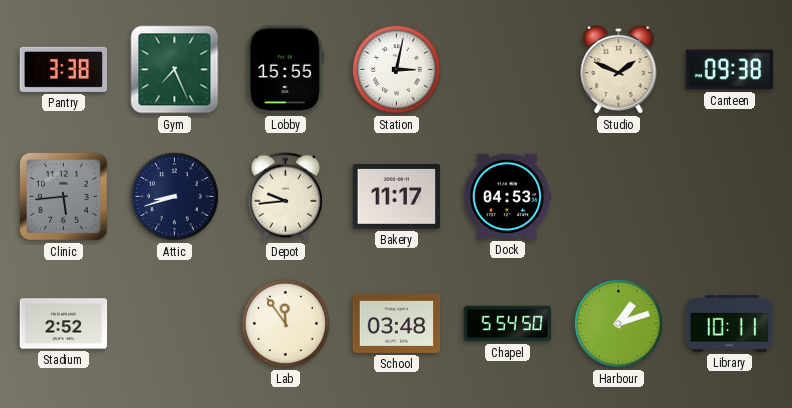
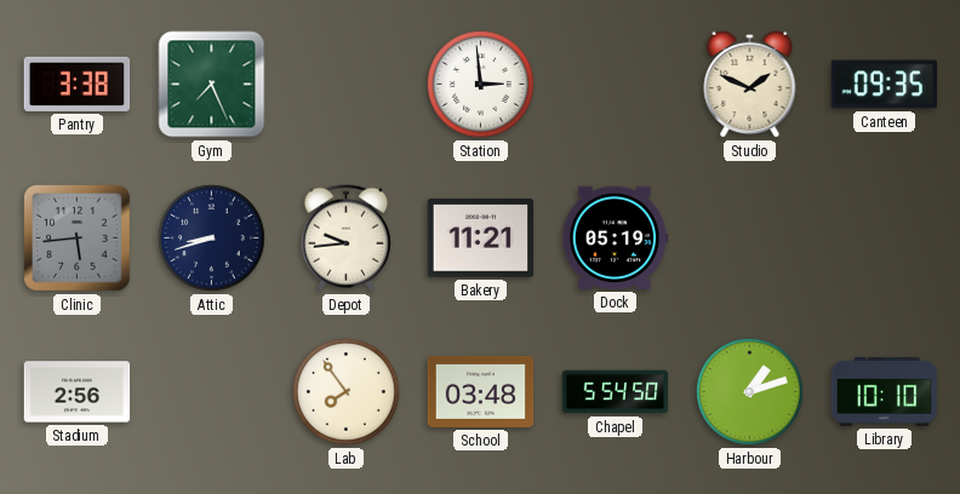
Lobby: 15:55 -> none (285, 70)
Station: 3:02 -> 2:59 (481, 85)
Canteen: 09:38 -> 09:35 (885, 85)
Bakery: 11:17 -> 11:21 (481, 239)
Dock: 04:53 -> 05:19 (615, 237)
Stadium: 2:52 -> 2:56 (78, 392)
Lab: 11:54 -> 7:54 (347, 392)
Library: 10:11 -> 10:10 (885, 392)
